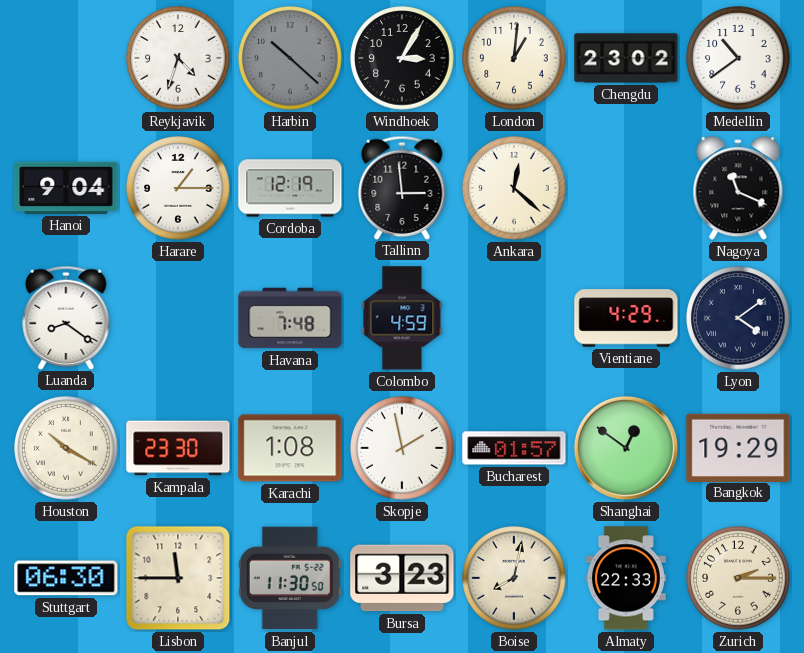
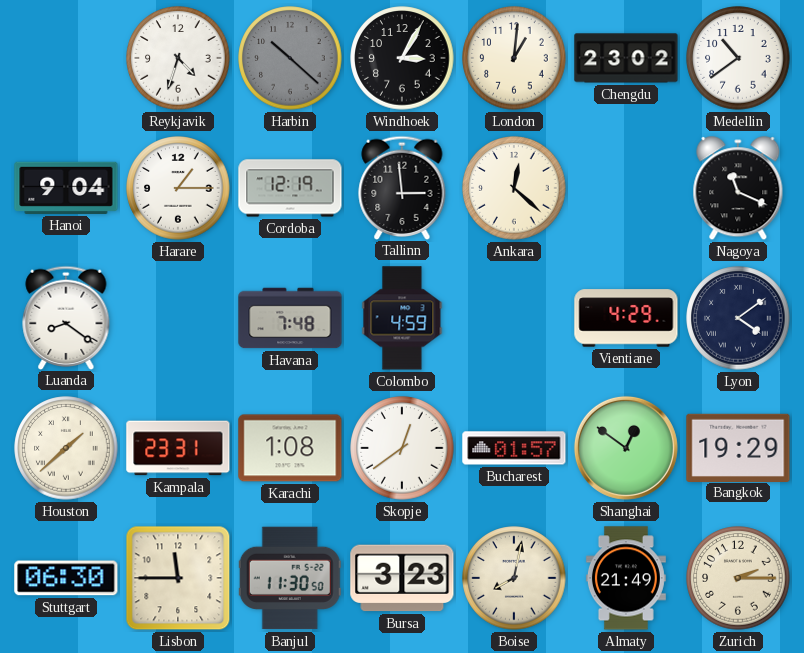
Houston: 10:20 -> 1:38 (66, 448)
Kampala: 23:30 -> 23:31 (178, 448)
Skopje: 1:58 -> 12:39 (402, 448)
Almaty: 22:33 -> 21:49 (626, 578)
